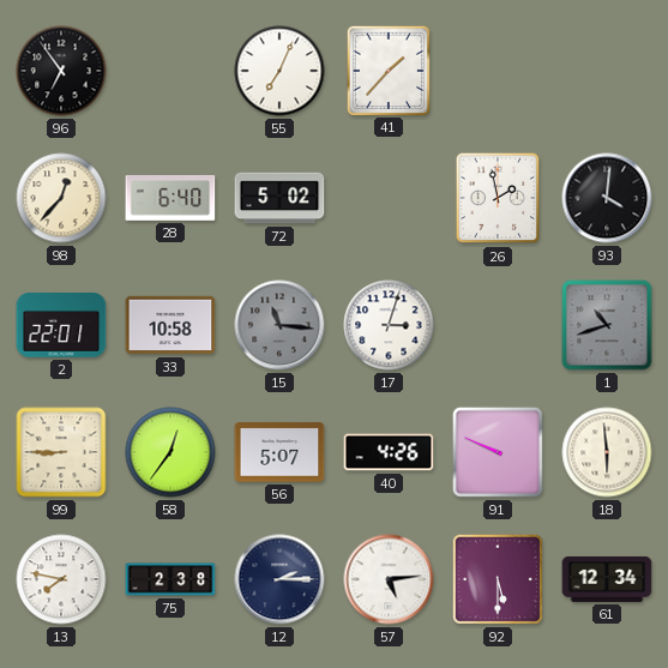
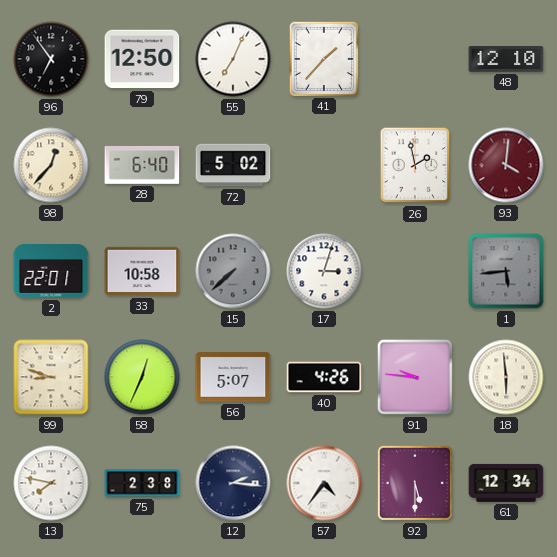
79: none -> 12:50 (142, 59)
48: none -> 12:10 (506, 60)
93 dial: black -> burgundy (506, 165)
15: 11:16 -> 7:38 (233, 271)
1: 10:42 -> 5:44 (506, 271)
99: 8:45 -> 8:48 (51, 377)
58: 12:36 -> 12:34 (142, 377)
91: 9:49 -> 9:46 (415, 377)
12: 2:15 -> 2:16 (233, 483)
57: 5:14 -> 4:36 (324, 483)
